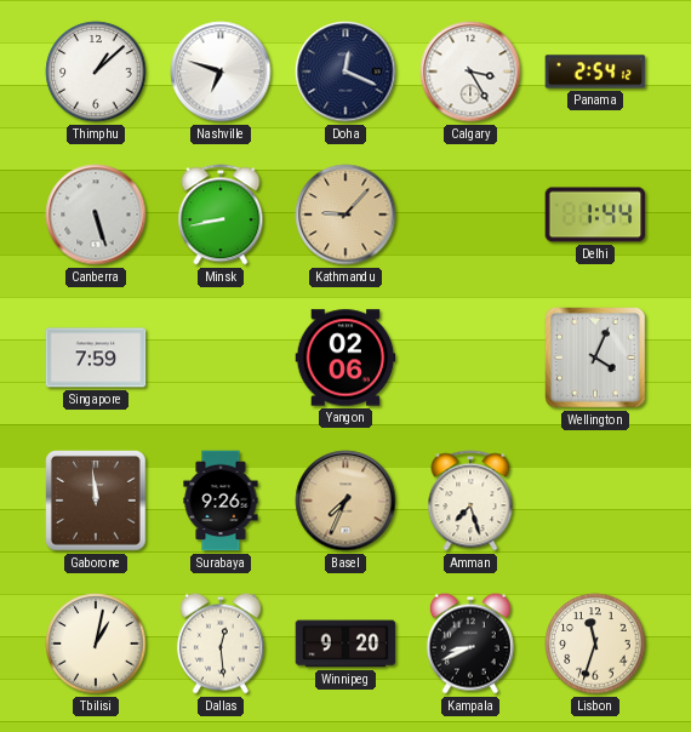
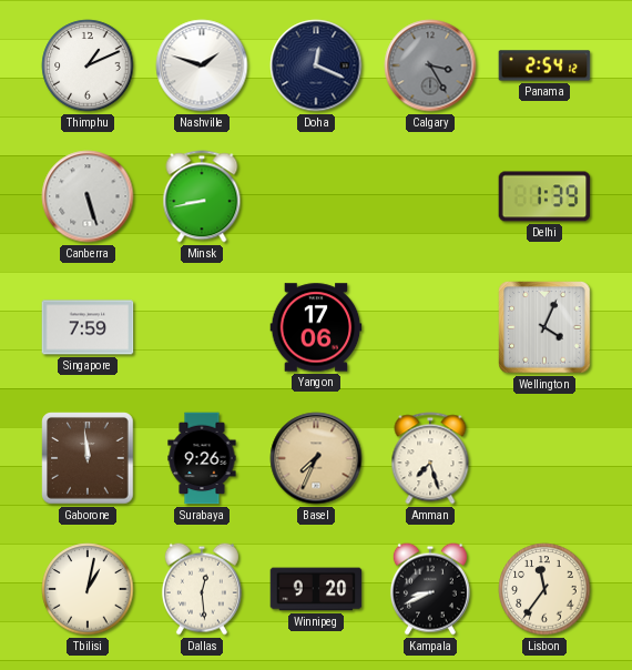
Thimphu: 1:08 -> 1:11 (88, 65)
Nashville: 6:48 -> 1:48 (202, 65)
Calgary dial: white -> grey (430, 65)
Kathmandu: 9:07 -> none (345, 215)
Delhi: 1:44 -> 1:39 (544, 196)
Yangon: 02:06 -> 17:06 (316, 327)
Lisbon: 11:33 -> 11:36 (544, 589)
